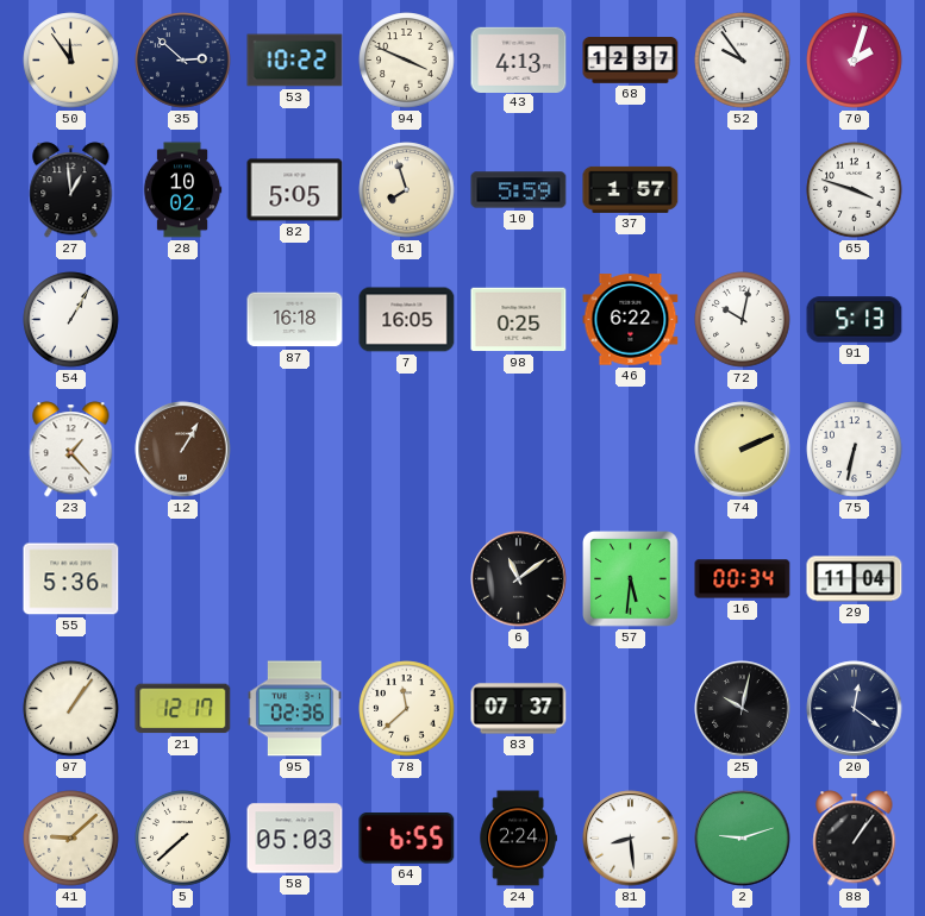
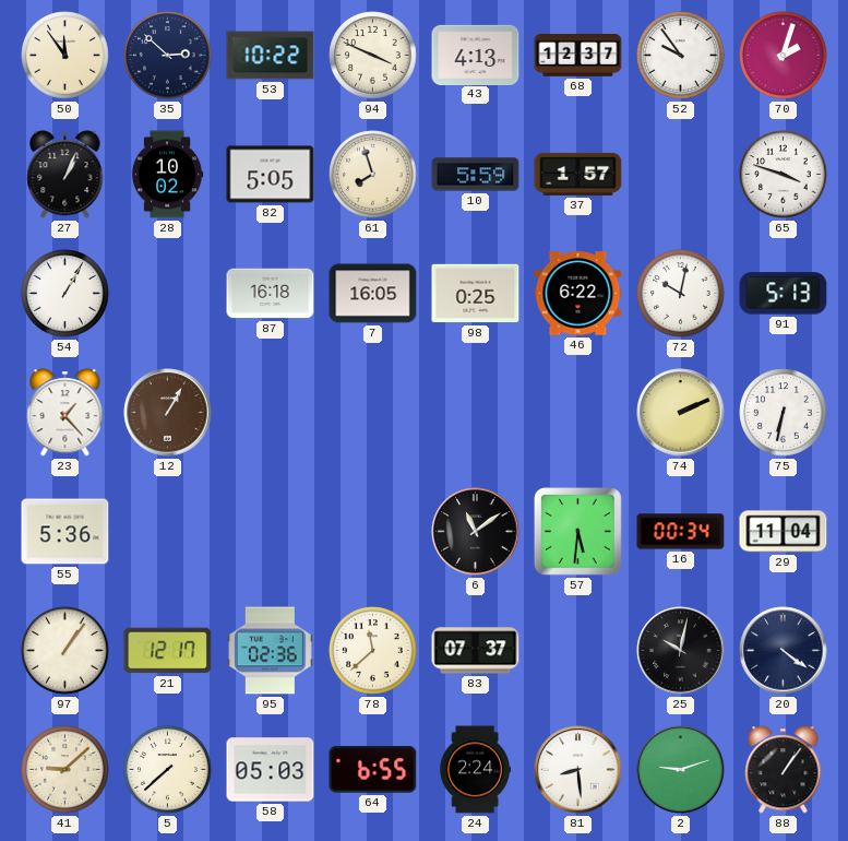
27: 12:59 -> 1:04 (65, 175)
20: 12:21 -> 4:21 (784, 651)
